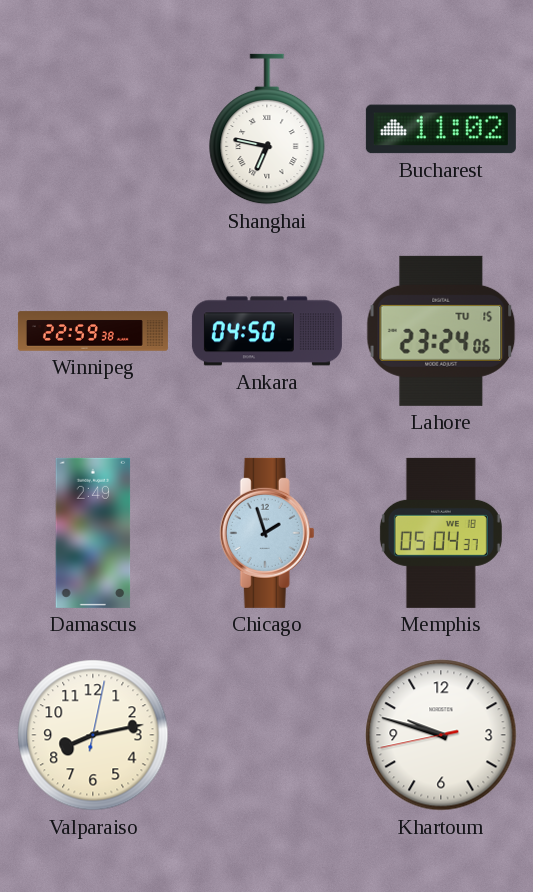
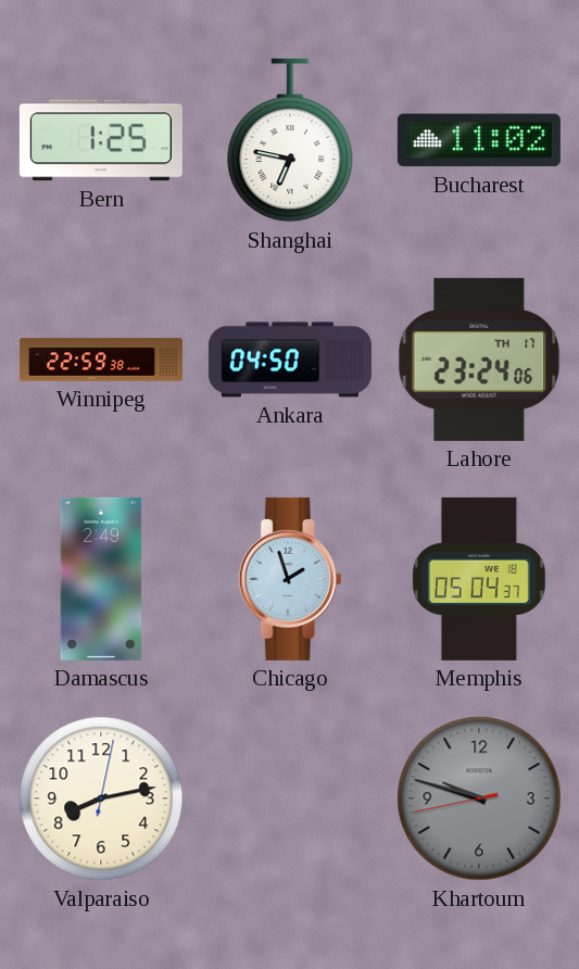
Bern: none -> 1:25 (101, 140)
Lahore date: TU 15 -> TH 17 (479, 360)
Khartoum dial: white -> grey (479, 798)
